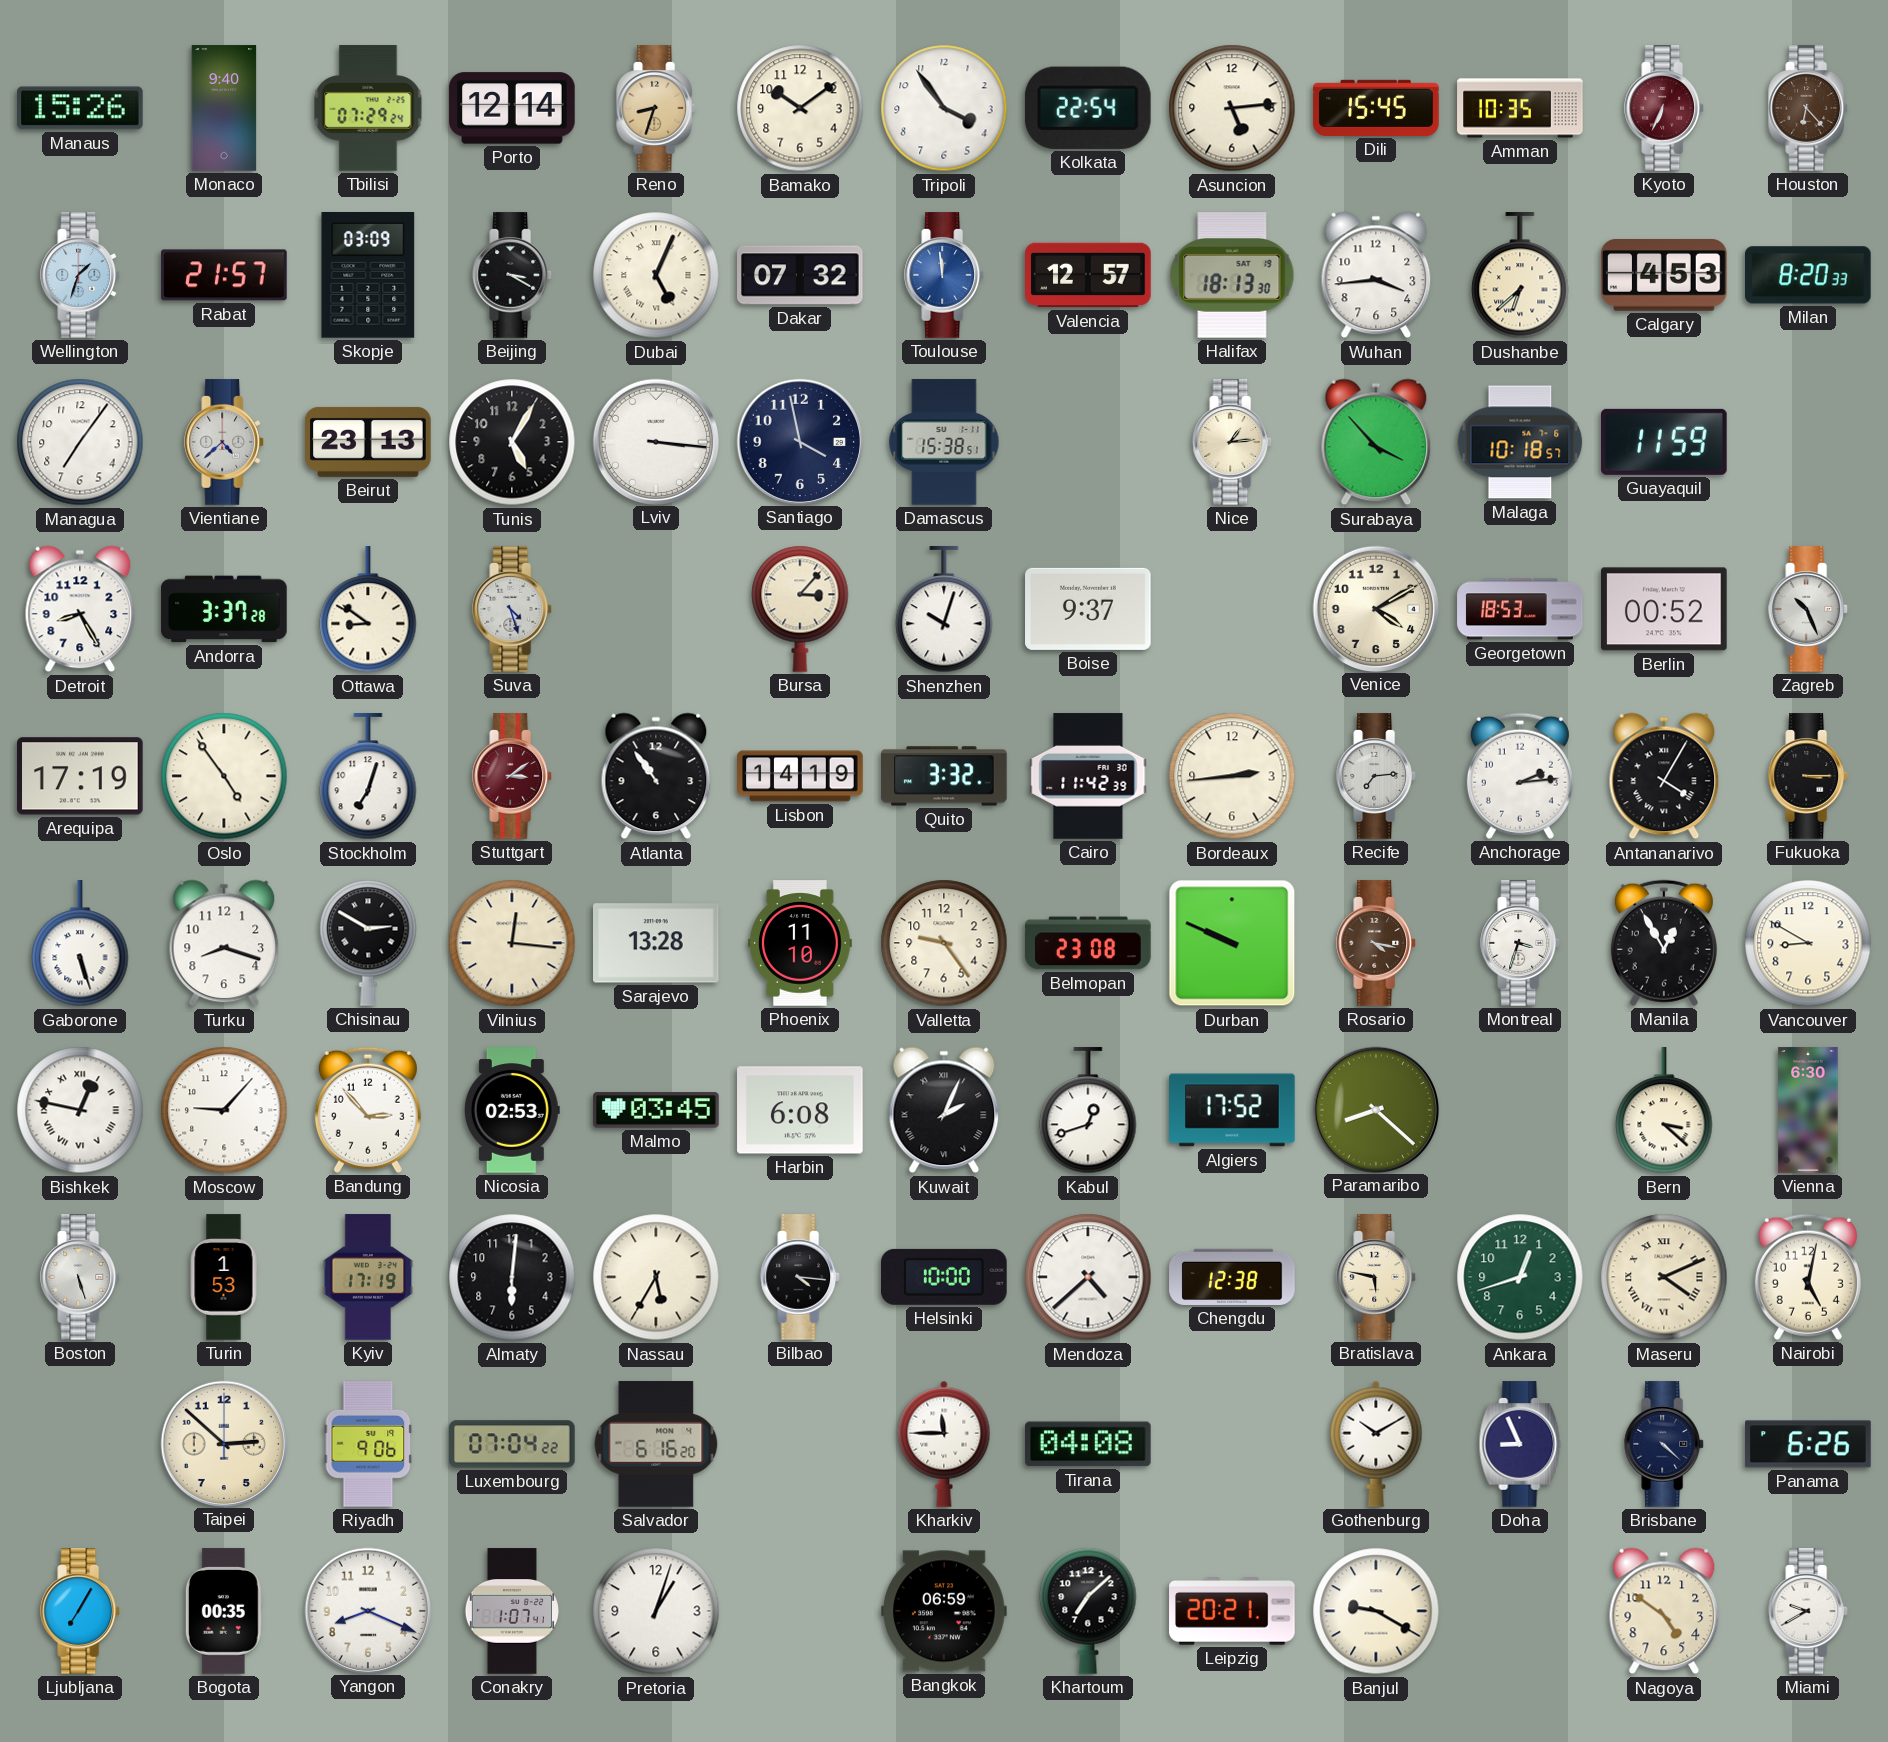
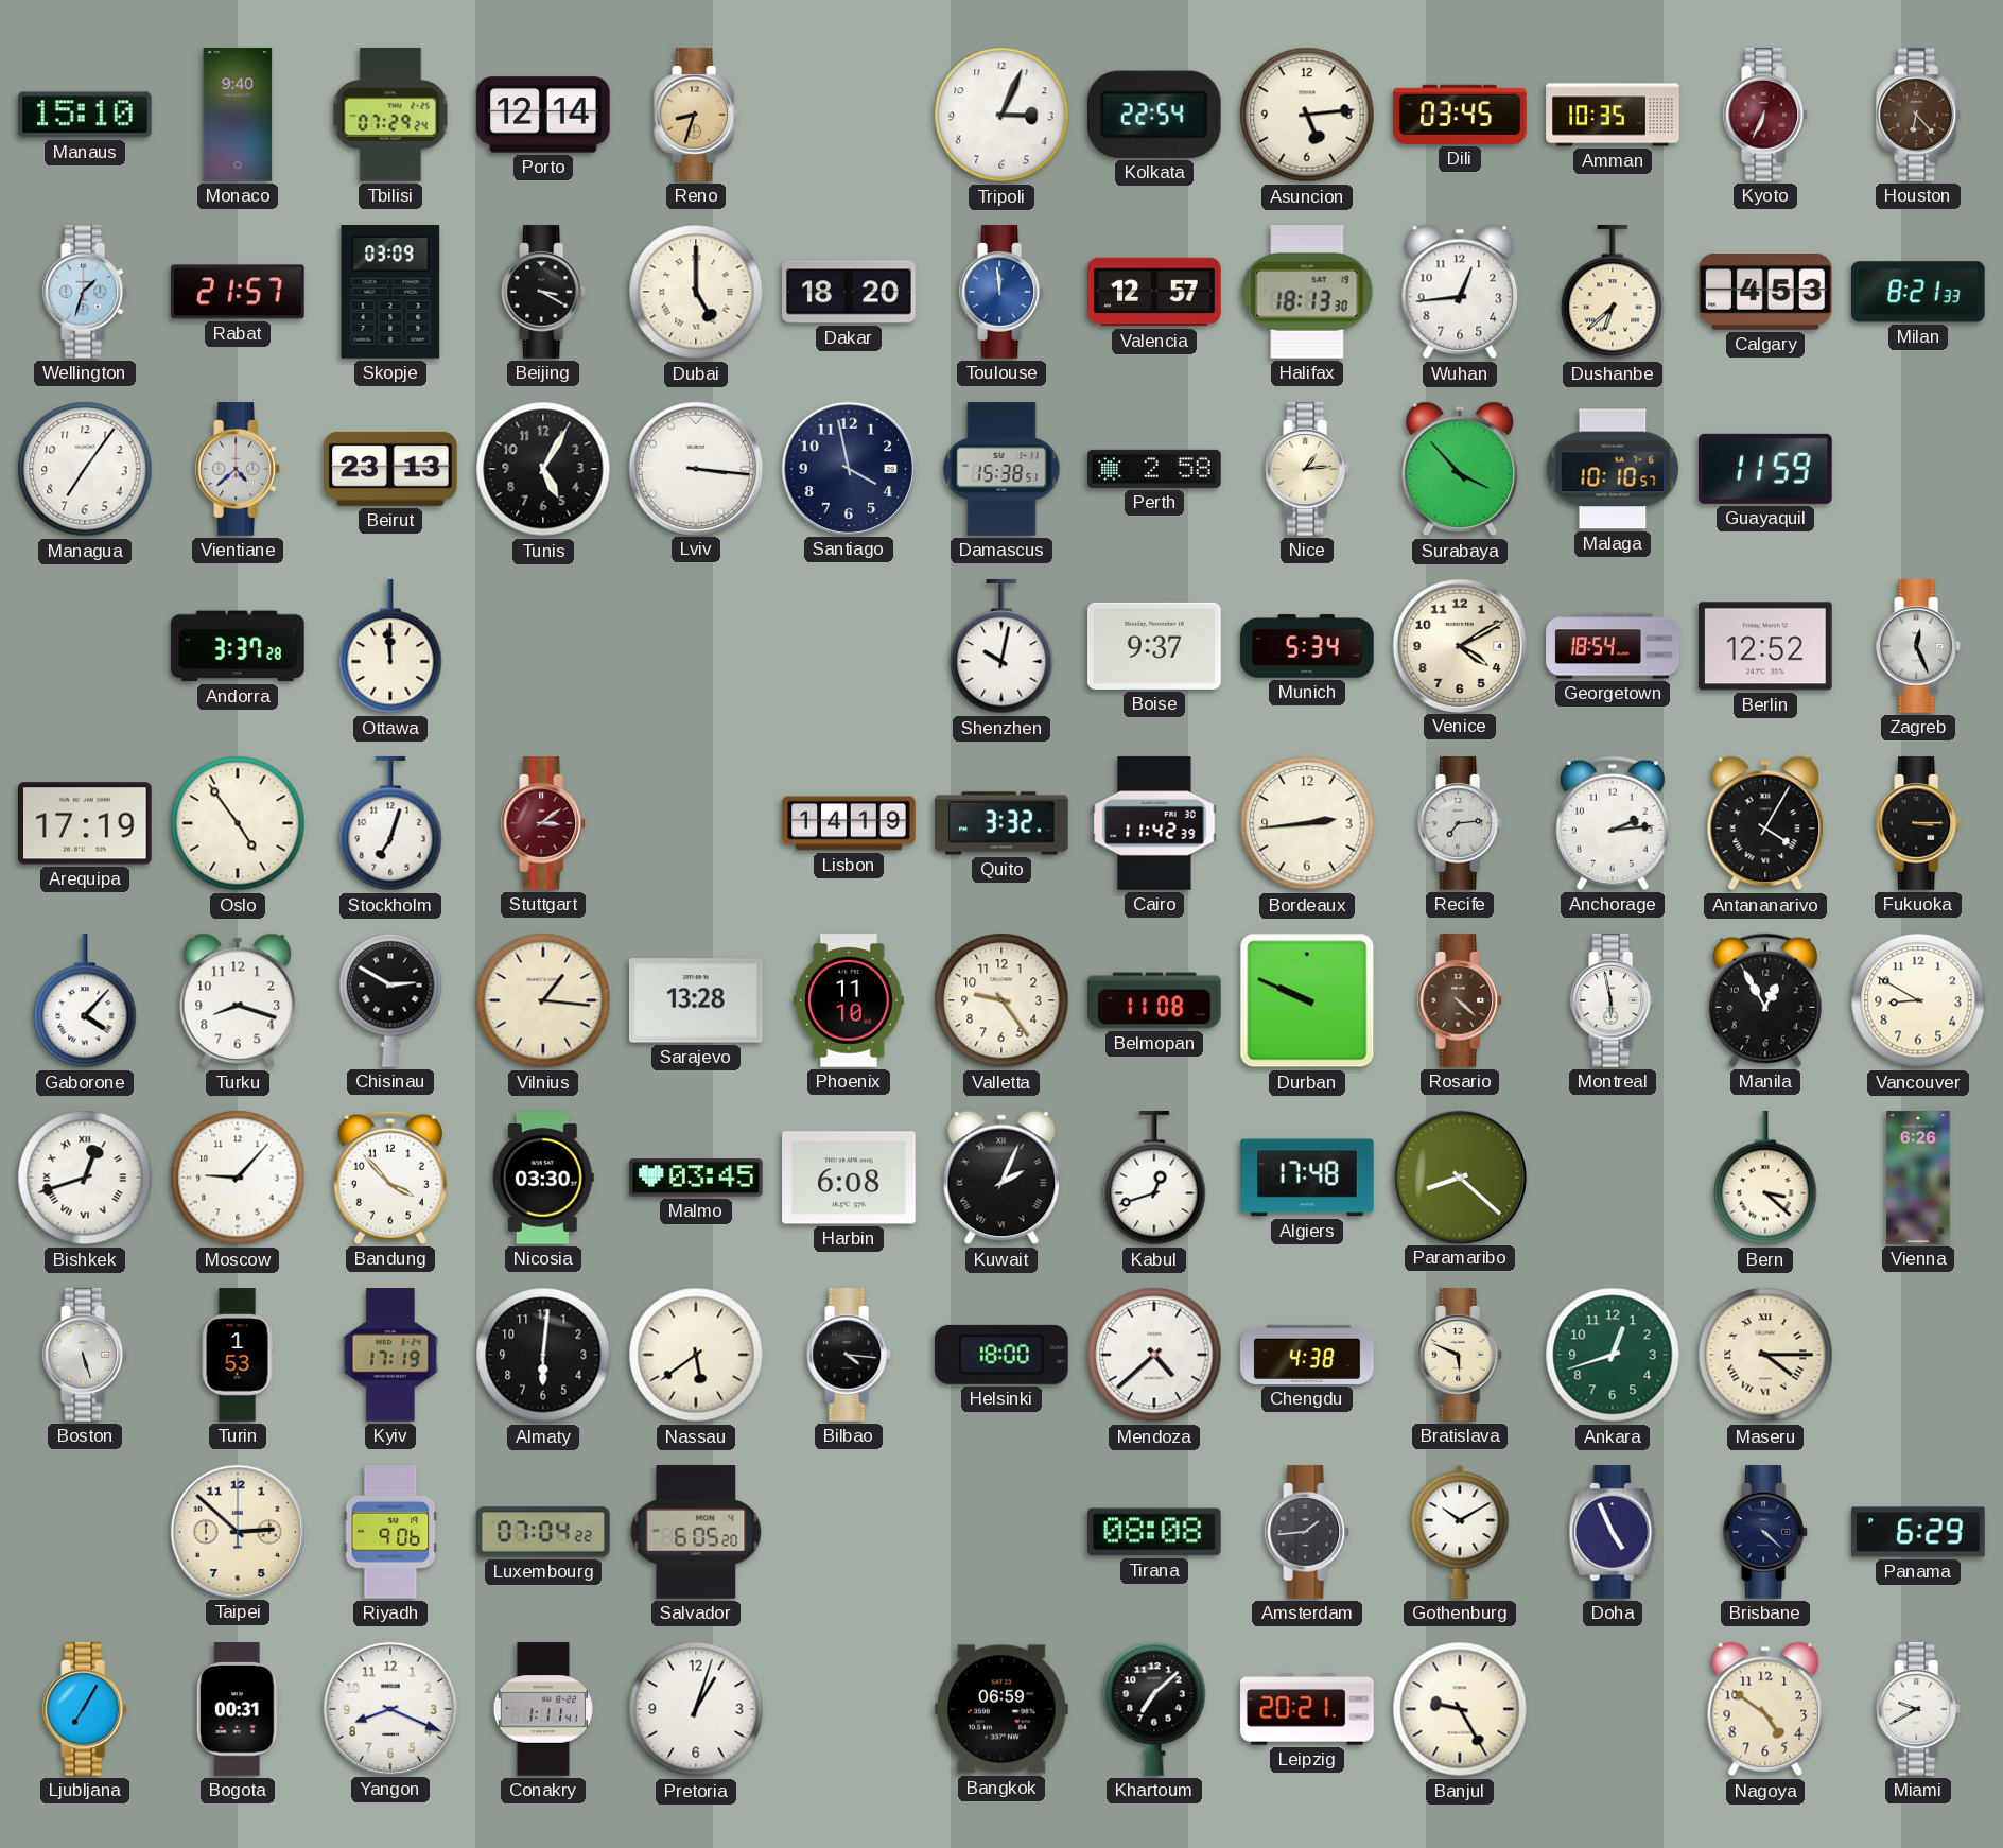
Manaus: 15:26 -> 15:10 (86, 115)
Bamako: 10:09 -> none (800, 108)
Tripoli: 3:54 -> 3:04 (1001, 115)
Dili: 15:45 -> 03:45 (1460, 115)
Dubai: 5:04 -> 5:00 (696, 292)
Dakar: 07:32 -> 18:20 (850, 292)
Wuhan: 3:44 -> 12:44 (1460, 292)
Milan: 8:20 -> 8:21 (1919, 292)
Perth: none -> 2:58 (1154, 469)
Malaga: 10:18 -> 10:10 (1613, 469)
Detroit: 8:25 -> none (80, 609)
Ottawa: 8:51 -> 11:59 (390, 647)
Suva: 4:27 -> none (513, 609)
Bursa: 3:07 -> none (800, 609)
Shenzhen: 10:03 -> 10:02 (1001, 647)
Munich: none -> 5:34 (1307, 646)
Georgetown: 18:53 -> 18:54 (1613, 646)
Berlin: 00:52 -> 12:52 (1766, 646)
Zagreb: 10:26 -> 12:26 (1919, 646)
Atlanta: 10:54 -> none (656, 776)
Gaborone: 5:27 -> 4:07 (85, 1001)
Vilnius: 12:16 -> 1:16 (543, 1000)
Belmopan: 23:08 -> 11:08 (1154, 1000)
Rosario: 4:17 -> 4:22 (1461, 1000)
Montreal: 3:33 -> 5:58 (1614, 1000)
Bishkek: 12:47 -> 12:42 (85, 1178)
Bandung: 2:53 -> 3:53 (390, 1178)
Nicosia: 02:53 -> 03:30 (543, 1178)
Algiers: 17:52 -> 17:48 (1307, 1178)
Vienna: 6:30 -> 6:26 (1918, 1178)
Nassau: 5:35 -> 5:39 (696, 1355)
Helsinki: 10:00 -> 18:00 (1003, 1355)
Chengdu: 12:38 -> 4:38 (1307, 1355)
Bratislava: 5:47 -> 5:49 (1461, 1355)
Maseru: 4:11 -> 4:15 (1765, 1355)
Nairobi: 5:02 -> none (1808, 1277)
Salvador: 6:16 -> 6:05 (696, 1532)
Kharkiv: 11:45 -> none (944, 1444)
Tirana: 04:08 -> 08:08 (1155, 1532)
Amsterdam: none -> 1:44 (1308, 1532)
Doha: 8:56 -> 4:56 (1613, 1532)
Panama: 6:26 -> 6:29 (1918, 1532)
Bogota: 00:35 -> 00:31 (238, 1709)
Conakry: 1:07 -> 1:11 (543, 1709)
Banjul: 9:20 -> 9:25 (1460, 1709)
